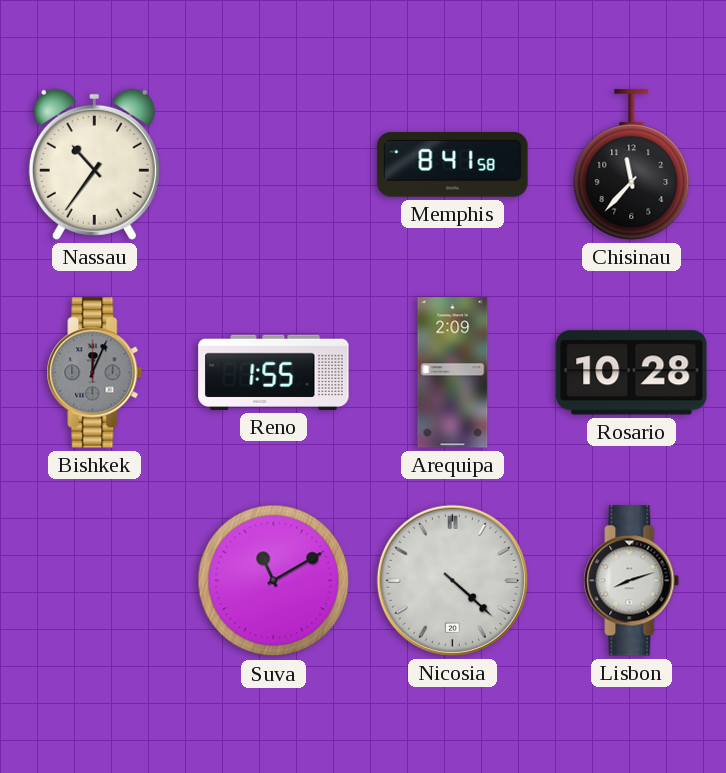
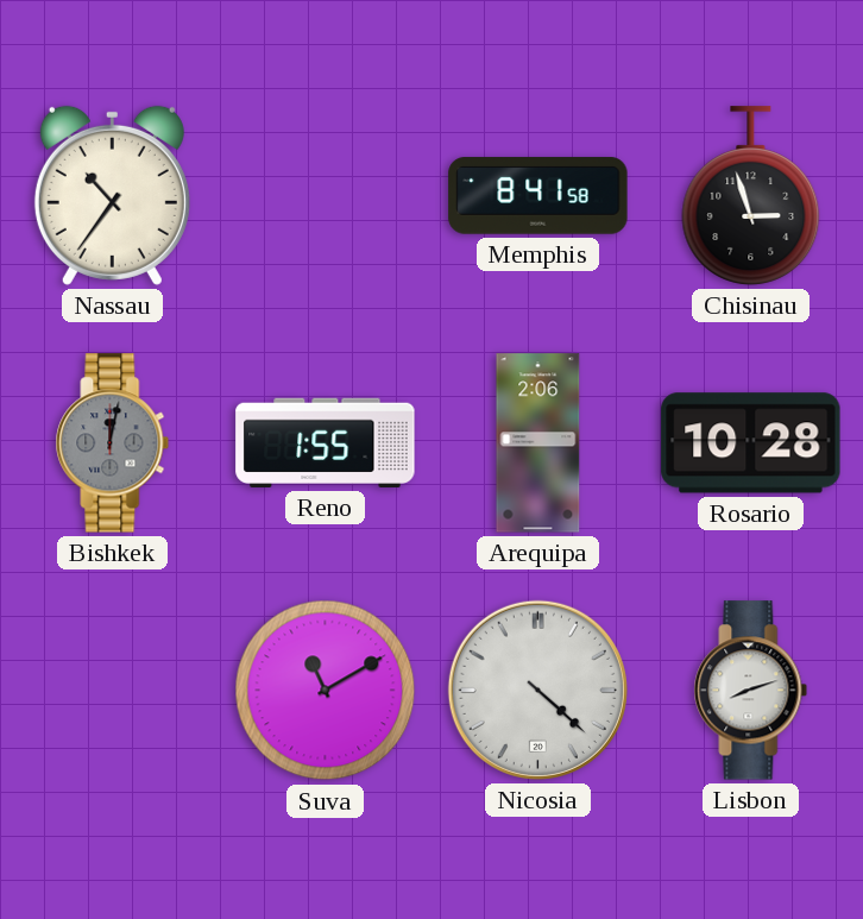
Chisinau: 11:37 -> 2:57 (751, 196)
Bishkek: 12:04 -> 12:02 (113, 443)
Arequipa: 2:09 -> 2:06 (538, 443)
